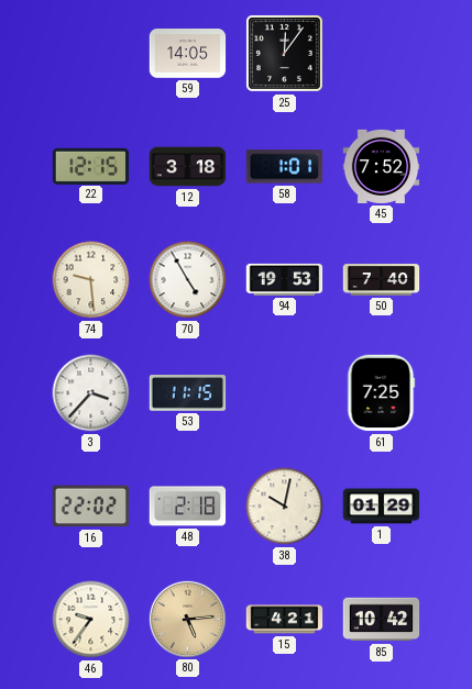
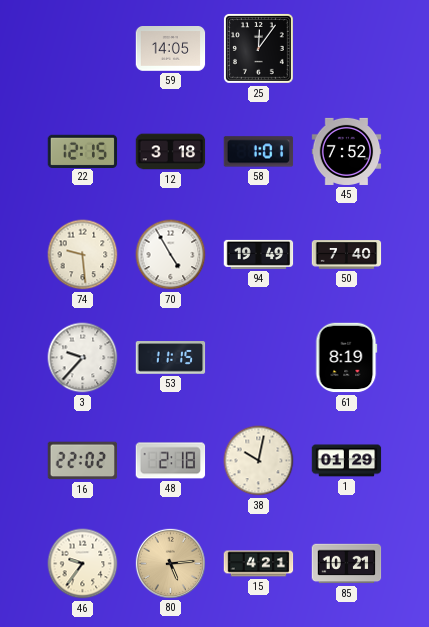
94: 19:53 -> 19:49 (259, 254)
3: 3:37 -> 9:37 (83, 358)
61: 7:25 -> 8:19 (347, 358)
85: 10:42 -> 10:21 (347, 564)
